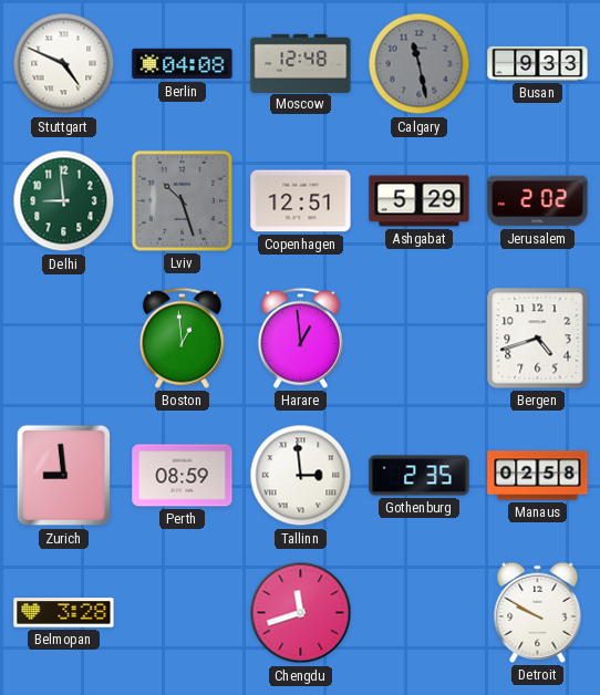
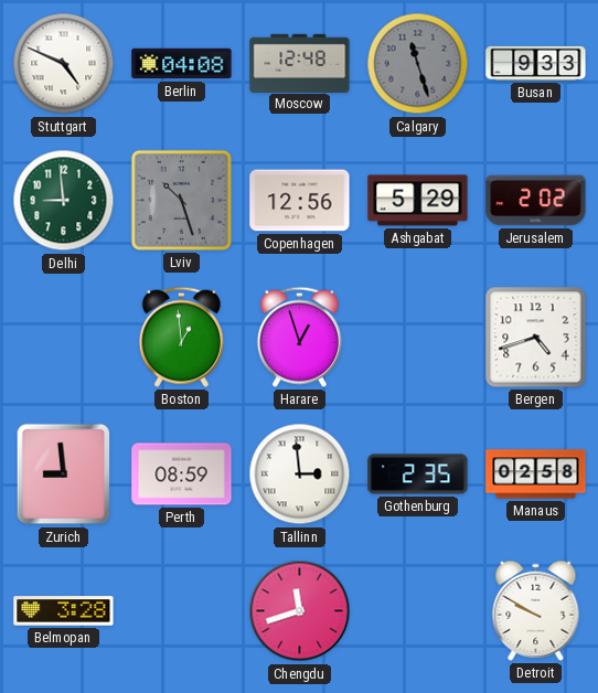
Calgary: 11:28 -> 11:27 (418, 64)
Copenhagen: 12:51 -> 12:56 (300, 201)
Harare: 12:59 -> 12:57 (299, 337)
